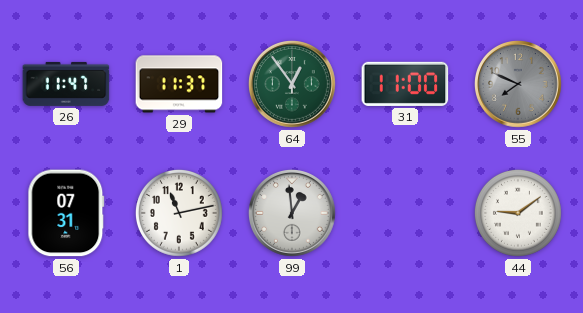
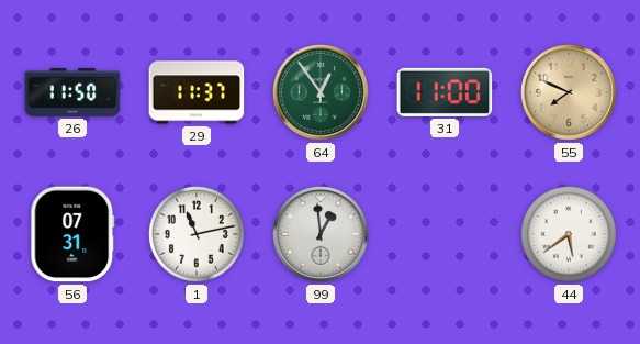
26: 11:47 -> 11:50 (72, 92)
55 dial: grey -> champagne (570, 93)
44: 9:09 -> 5:39 (569, 234)
